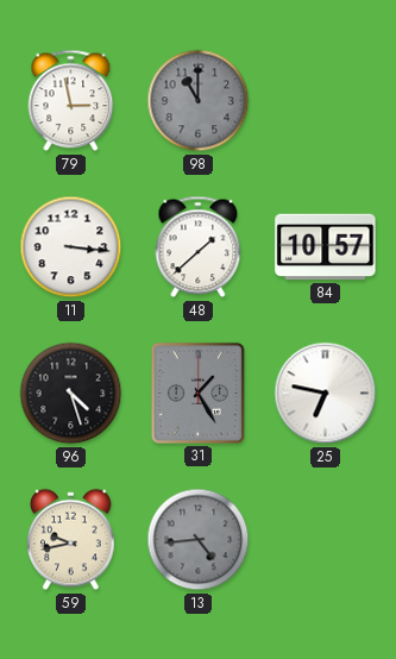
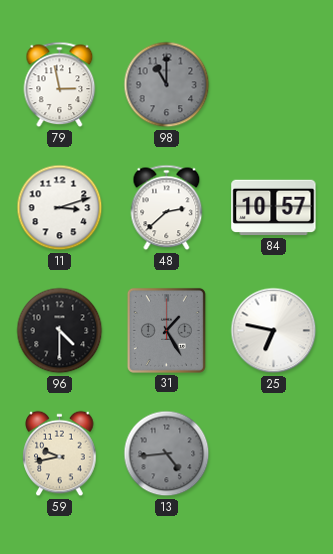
11: 3:16 -> 3:12 (60, 208)
48: 1:38 -> 2:38 (167, 208)
96: 4:27 -> 4:30 (60, 331)
